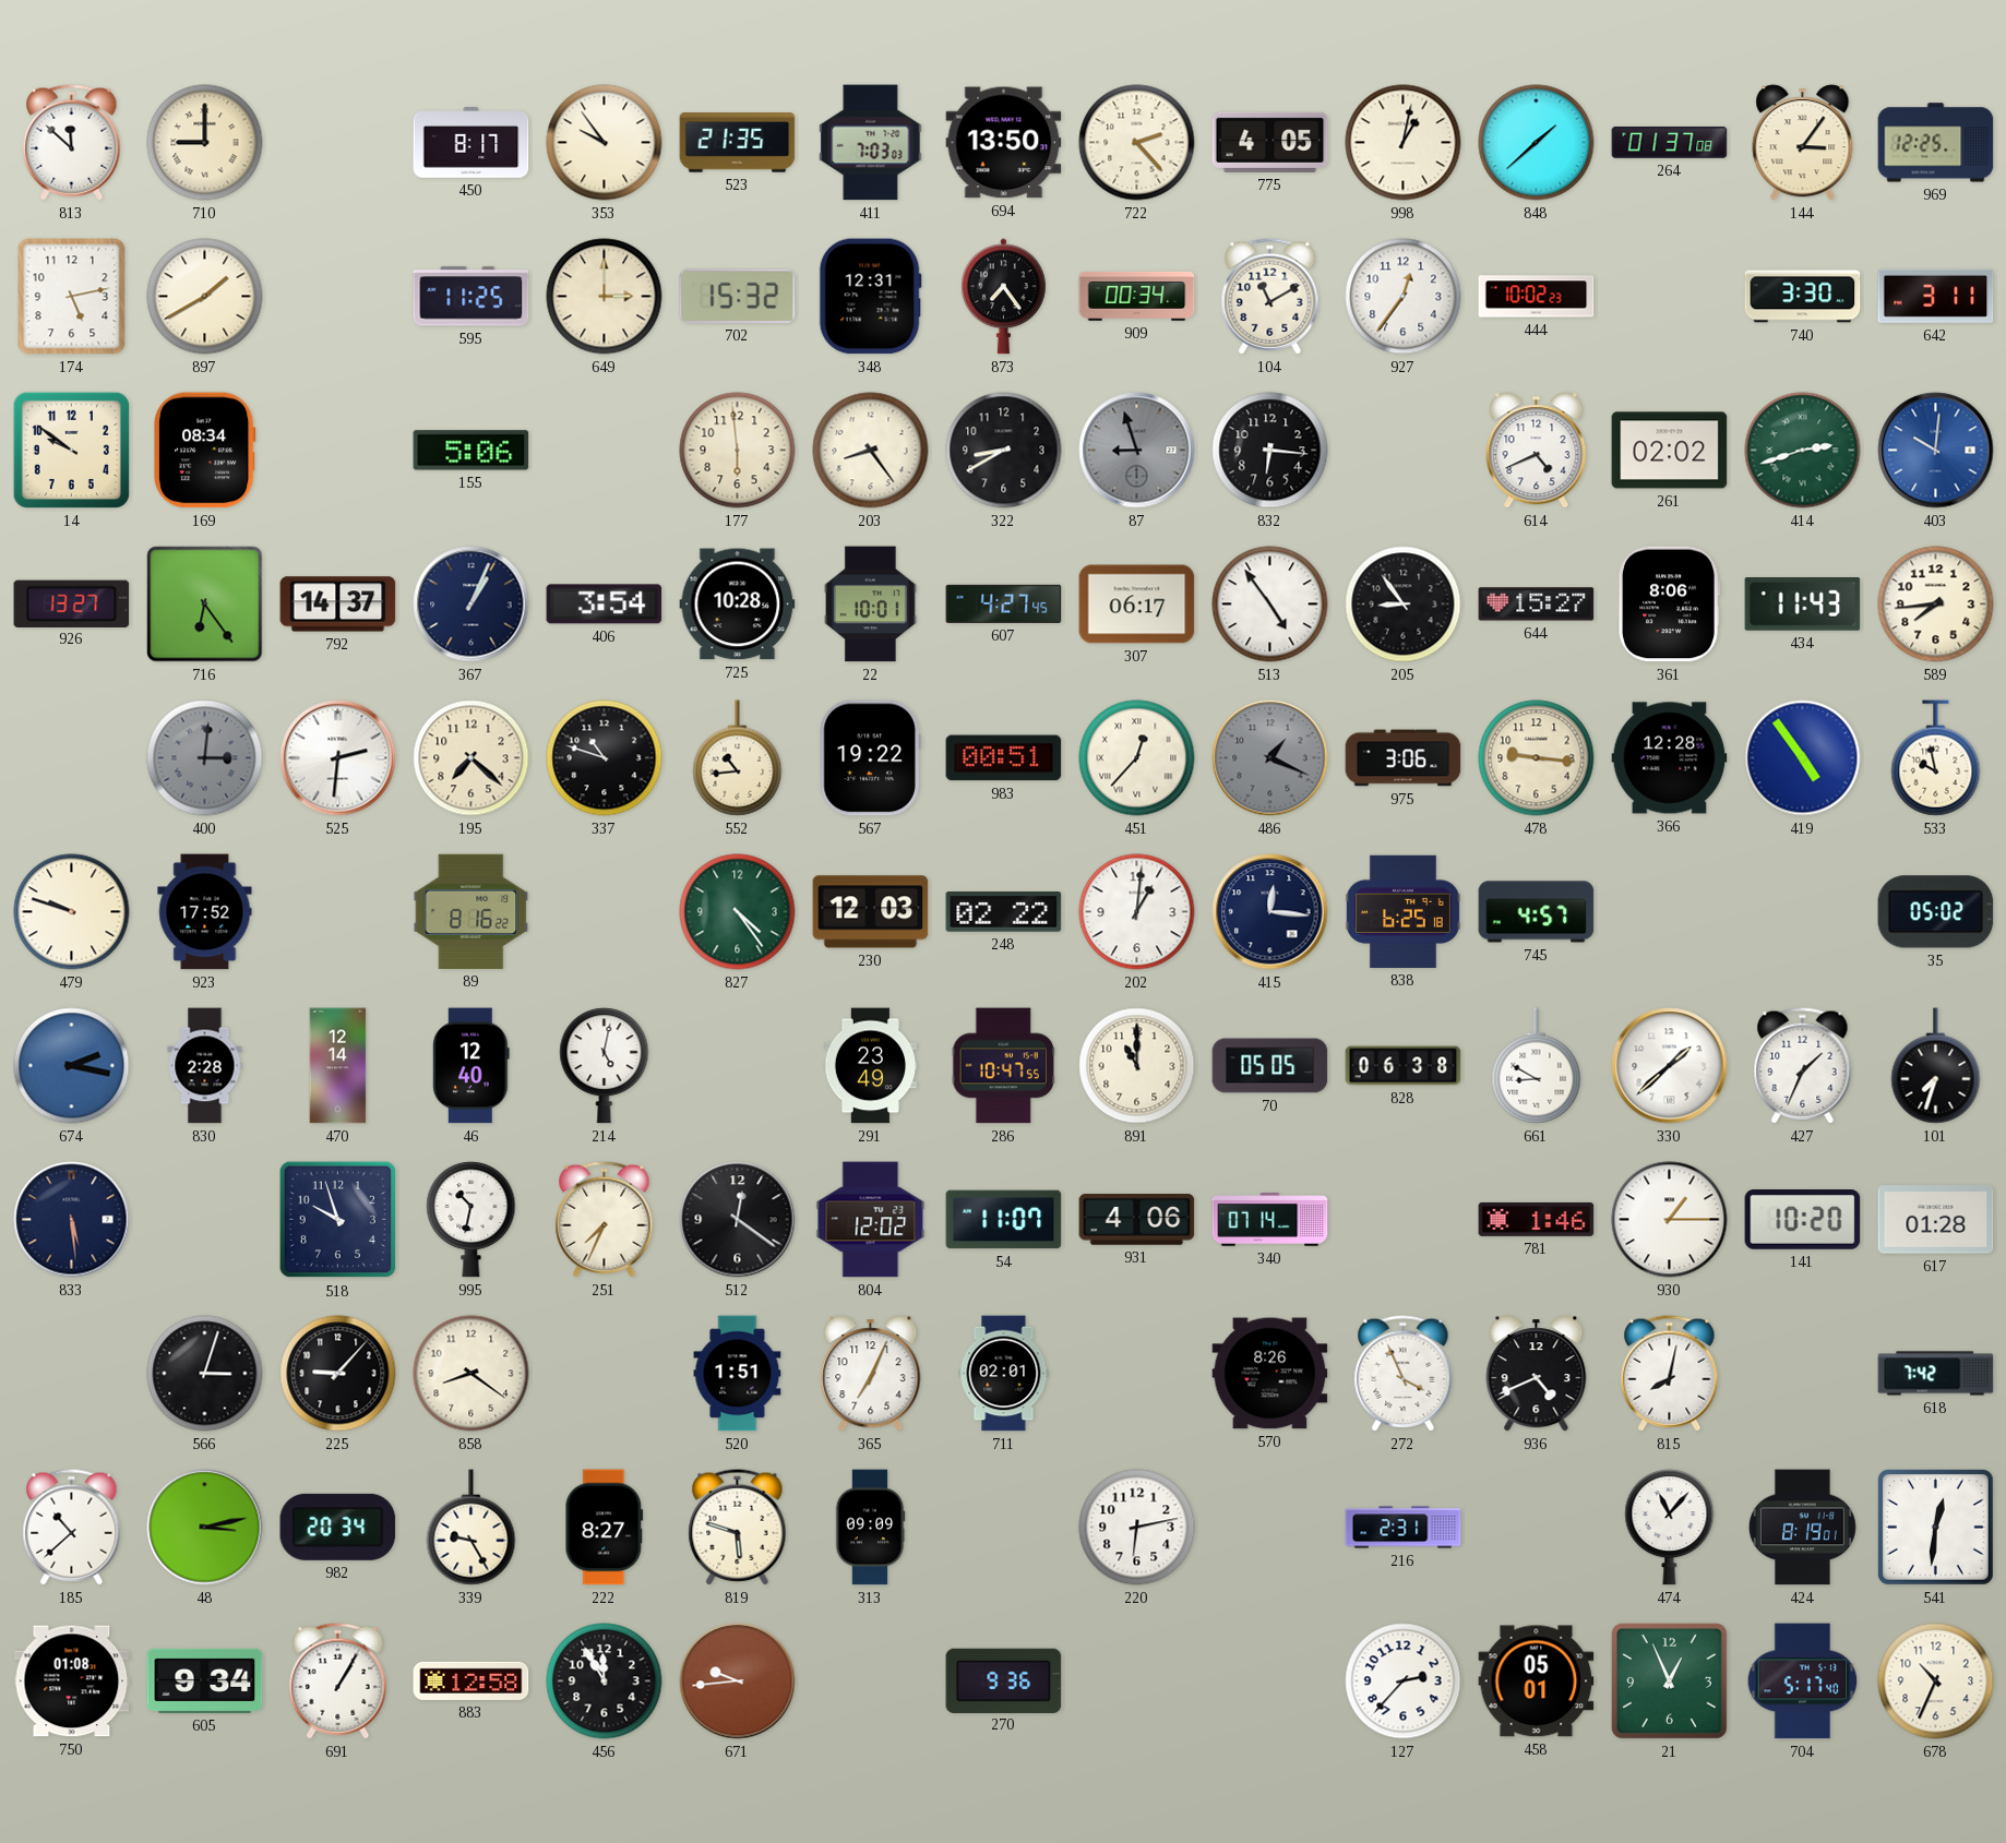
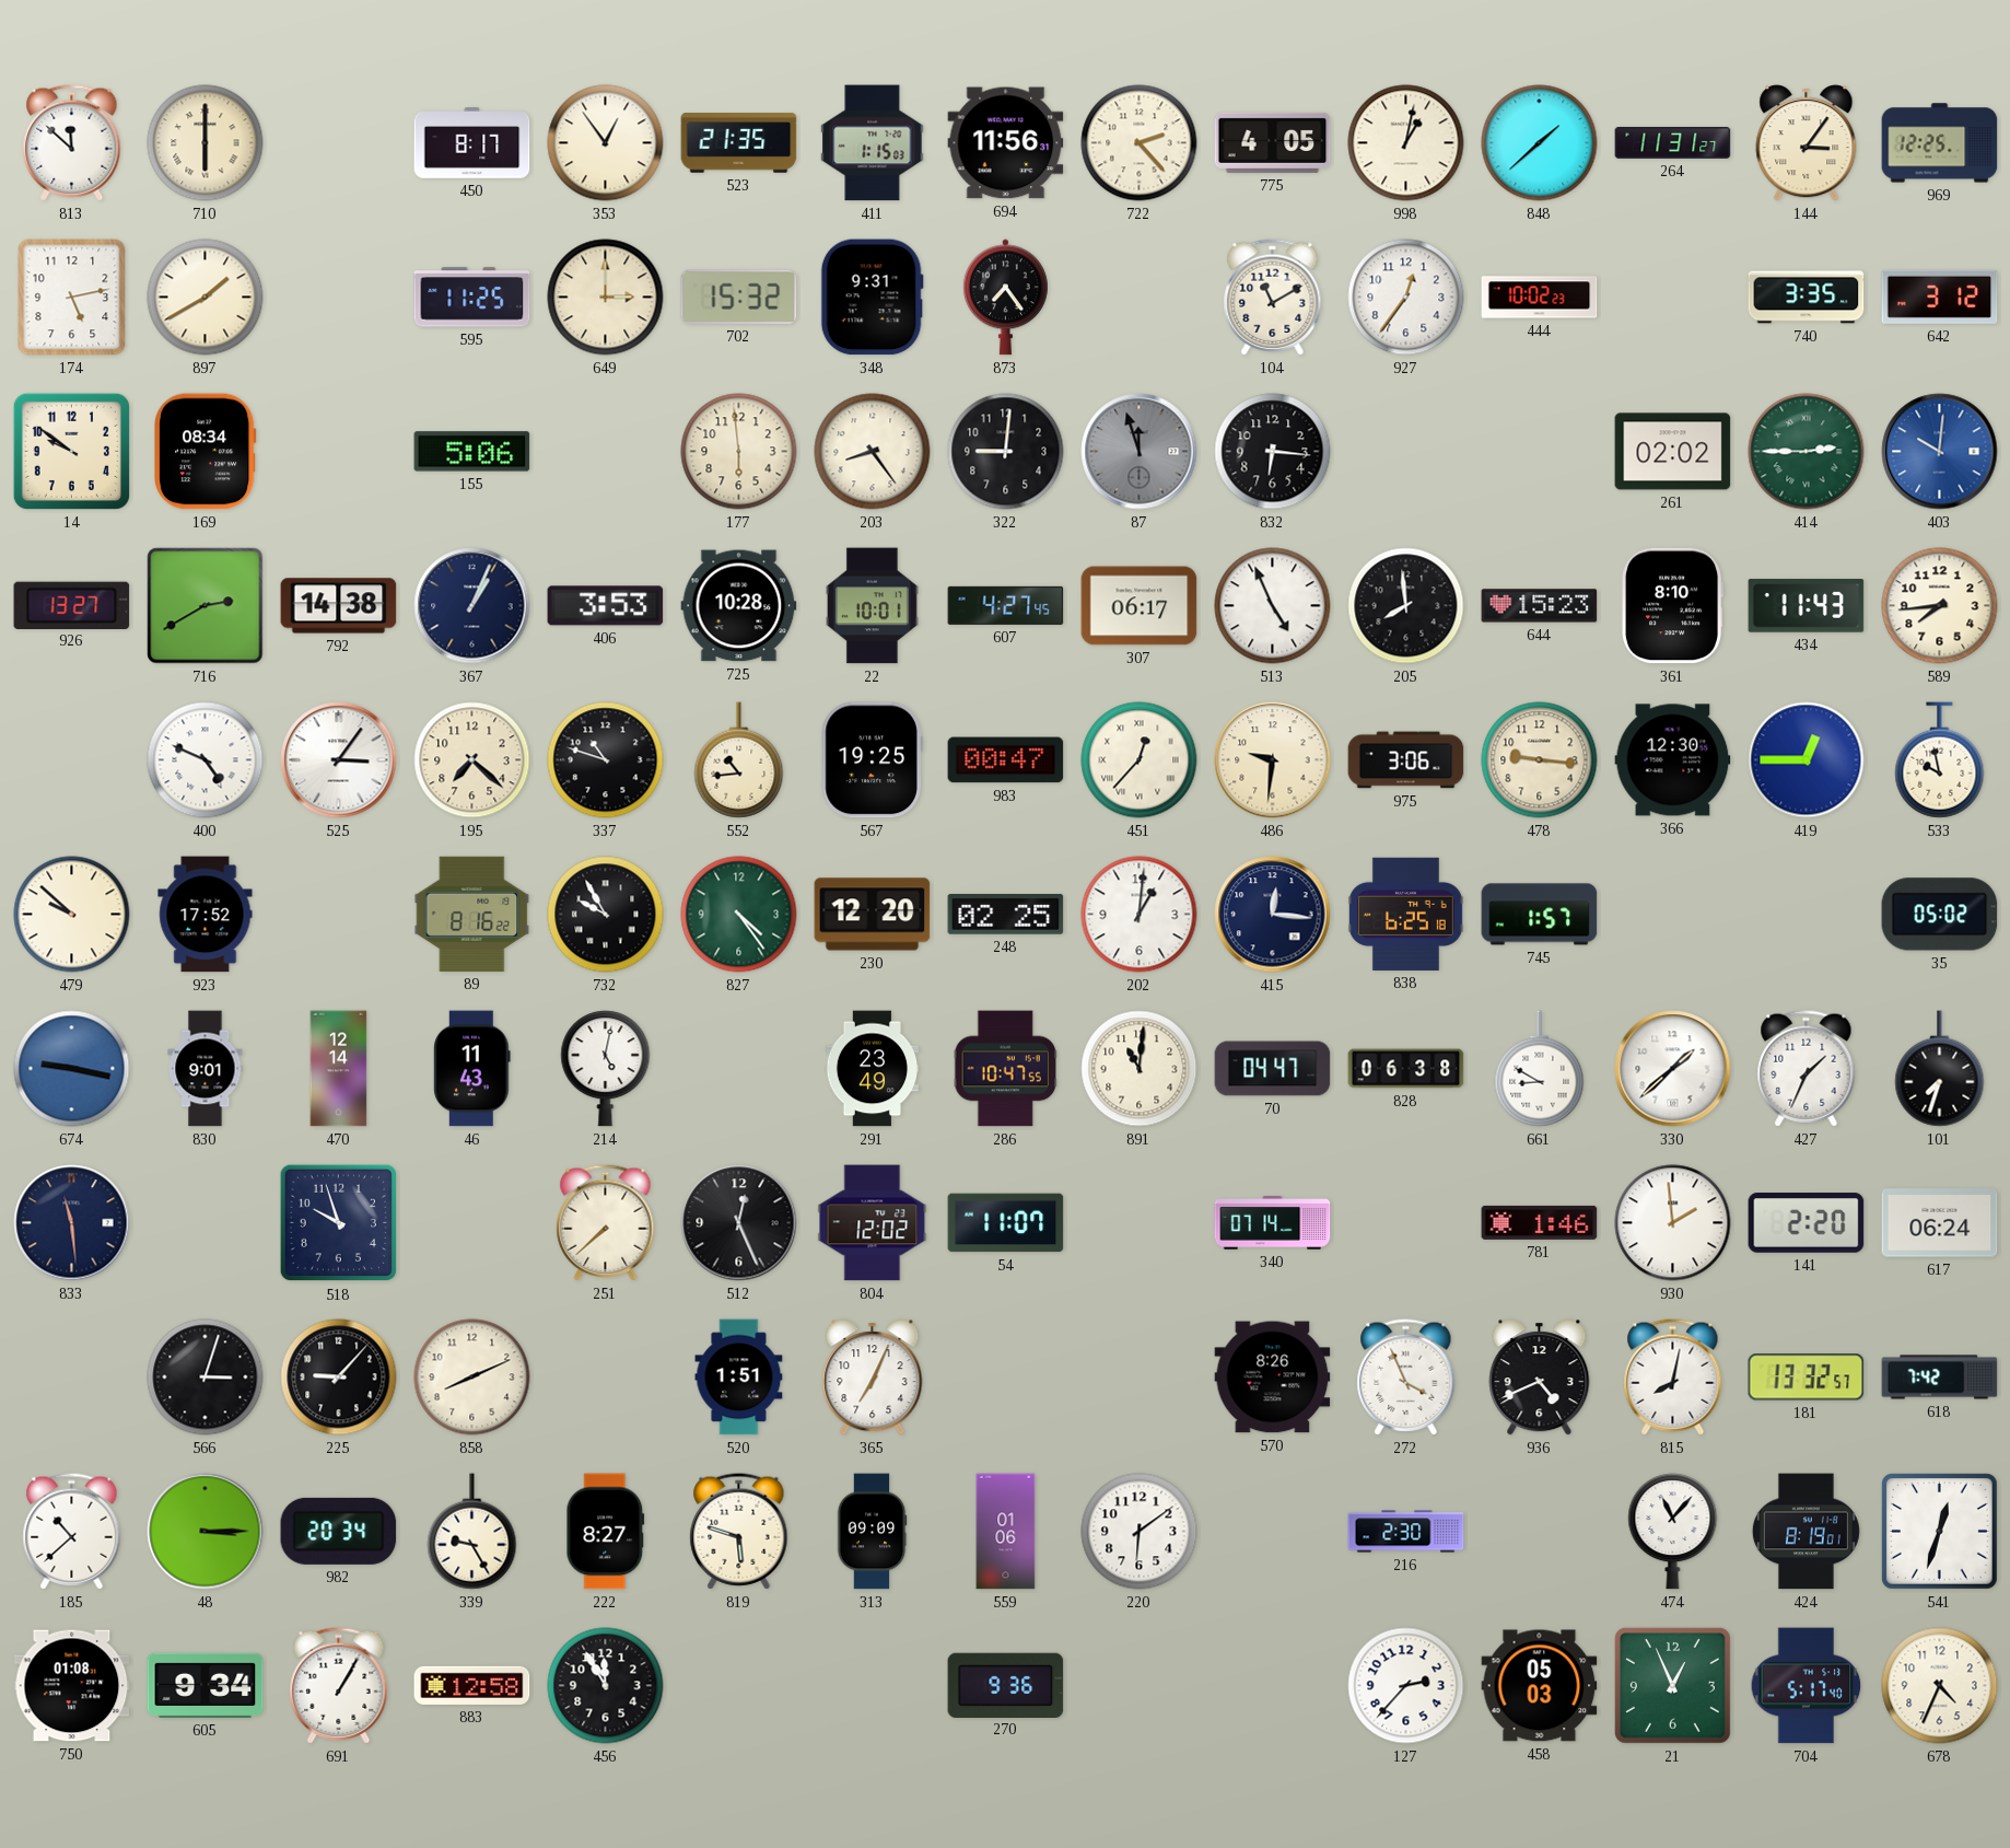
710: 9:00 -> 6:00 (206, 143)
353: 9:54 -> 12:54 (606, 143)
411: 7:03 -> 1:15 (873, 143)
694: 13:50 -> 11:56 (1006, 143)
264: 01:37 -> 11:31 (1673, 143)
348: 12:31 -> 9:31 (872, 298)
909: 00:34 -> none (1137, 297)
740: 3:30 -> 3:35 (1807, 298)
642: 3:11 -> 3:12 (1940, 297)
322: 8:40 -> 9:01 (1006, 452)
87: 8:57 -> 11:57 (1140, 452)
614: 4:41 -> none (1537, 451)
414: 2:42 -> 2:45 (1807, 452)
716: 6:24 -> 2:40 (206, 606)
792: 14:37 -> 14:38 (339, 606)
406: 3:54 -> 3:53 (606, 606)
513: 4:54 -> 4:56 (1273, 606)
205: 8:54 -> 7:59 (1406, 606)
644: 15:27 -> 15:23 (1540, 606)
361: 8:06 -> 8:10 (1673, 606)
400: 3:01 -> 4:49 (206, 760)
400 dial: grey -> white (206, 760)
525: 2:31 -> 3:06 (339, 760)
567: 19:22 -> 19:25 (872, 760)
983: 00:51 -> 00:47 (1006, 760)
486: 1:19 -> 9:31 (1273, 760)
486 dial: grey -> cream (1273, 760)
366: 12:28 -> 12:30 (1673, 760)
419: 4:54 -> 12:45 (1807, 760)
479: 9:48 -> 9:52 (72, 915)
732: none -> 9:55 (606, 915)
230: 12:03 -> 12:20 (873, 915)
248: 02:22 -> 02:25 (1006, 915)
745: 4:57 -> 1:57 (1540, 915)
674: 2:17 -> 9:17 (72, 1069)
830: 2:28 -> 9:01 (206, 1069)
46: 12:40 -> 11:43 (472, 1069)
891: 11:00 -> 11:01 (1140, 1069)
70: 05:05 -> 04:47 (1273, 1069)
833: 5:29 -> 11:29 (72, 1223)
995: 10:32 -> none (471, 1220)
251: 7:34 -> 7:38 (606, 1223)
512: 12:21 -> 12:26 (739, 1223)
931: 4:06 -> none (1137, 1220)
930: 1:15 -> 1:59 (1673, 1223)
141: 10:20 -> 2:20 (1807, 1223)
617: 01:28 -> 06:24 (1940, 1223)
858: 8:21 -> 8:11 (472, 1378)
711: 02:01 -> none (1004, 1374)
181: none -> 13:32 (1807, 1378)
48: 3:13 -> 3:15 (206, 1532)
559: none -> 01:06 (1006, 1532)
220: 6:13 -> 6:09 (1140, 1532)
216: 2:31 -> 2:30 (1406, 1532)
541: 12:31 -> 12:33 (1939, 1531)
671: 9:44 -> none (738, 1682)
458: 05:01 -> 05:03 (1540, 1686)
678: 10:34 -> 4:34 (1940, 1686)
